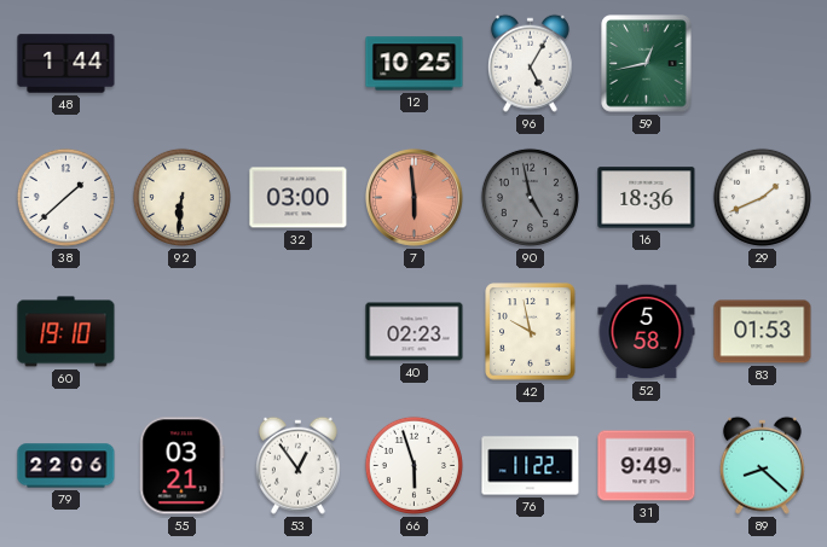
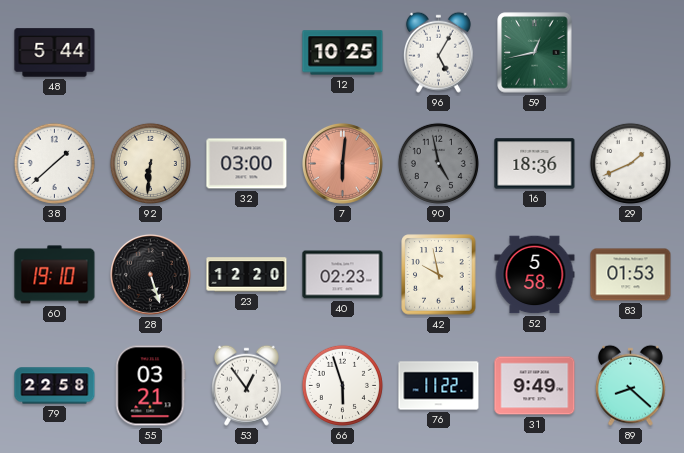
48: 1:44 -> 5:44 (55, 53)
7: 5:59 -> 6:01 (342, 163)
28: none -> 5:27 (150, 274)
23: none -> 12:20 (247, 275)
79: 22:06 -> 22:58 (55, 386)
